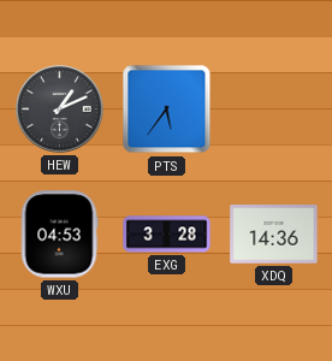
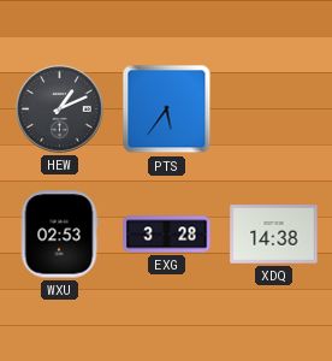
WXU: 04:53 -> 02:53 (59, 235)
XDQ: 14:36 -> 14:38 (274, 235)
